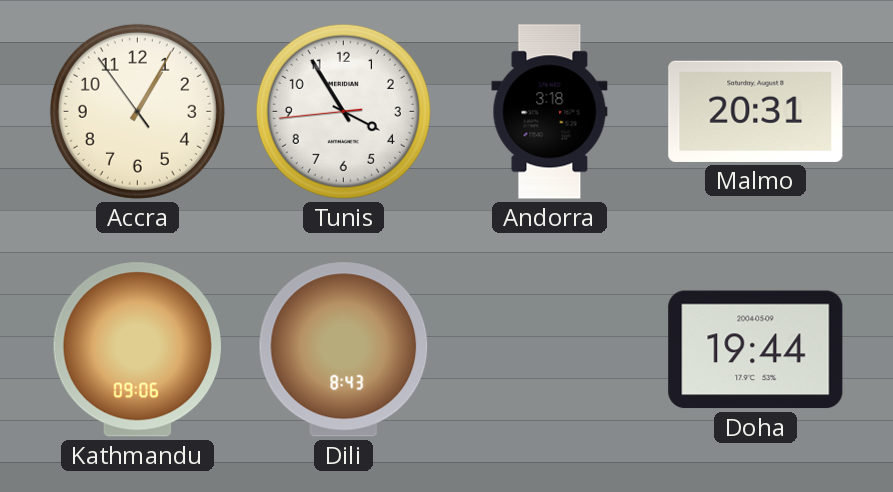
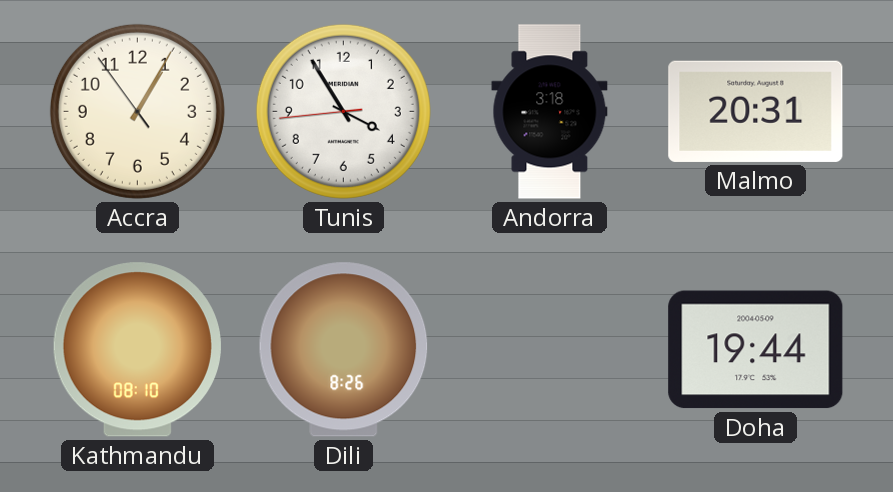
Kathmandu: 09:06 -> 08:10 (137, 350)
Dili: 8:43 -> 8:26 (344, 350)
